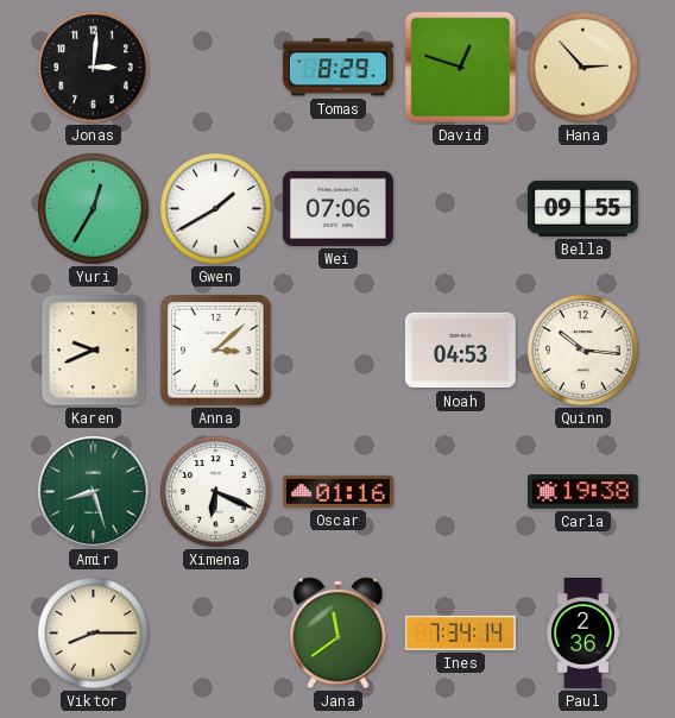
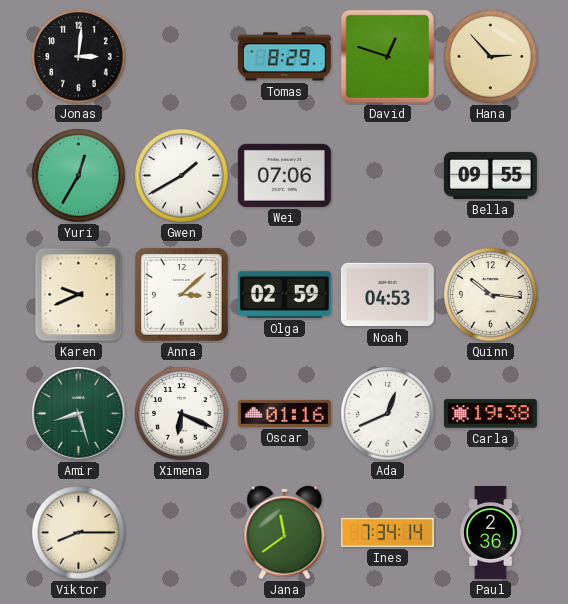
Olga: none -> 02:59 (284, 294)
Ada: none -> 12:41 (388, 414)
